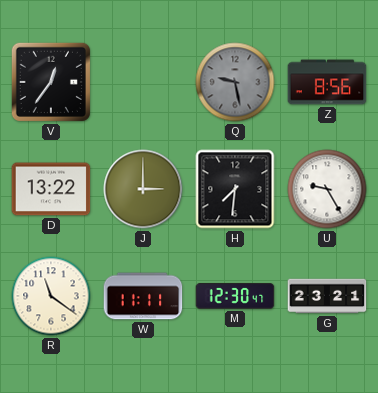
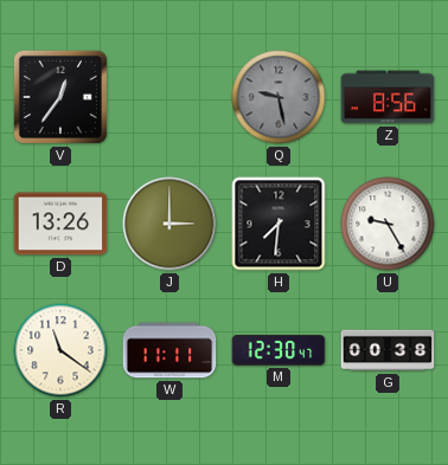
D: 13:22 -> 13:26 (60, 224)
G: 23:21 -> 00:38 (388, 350)
